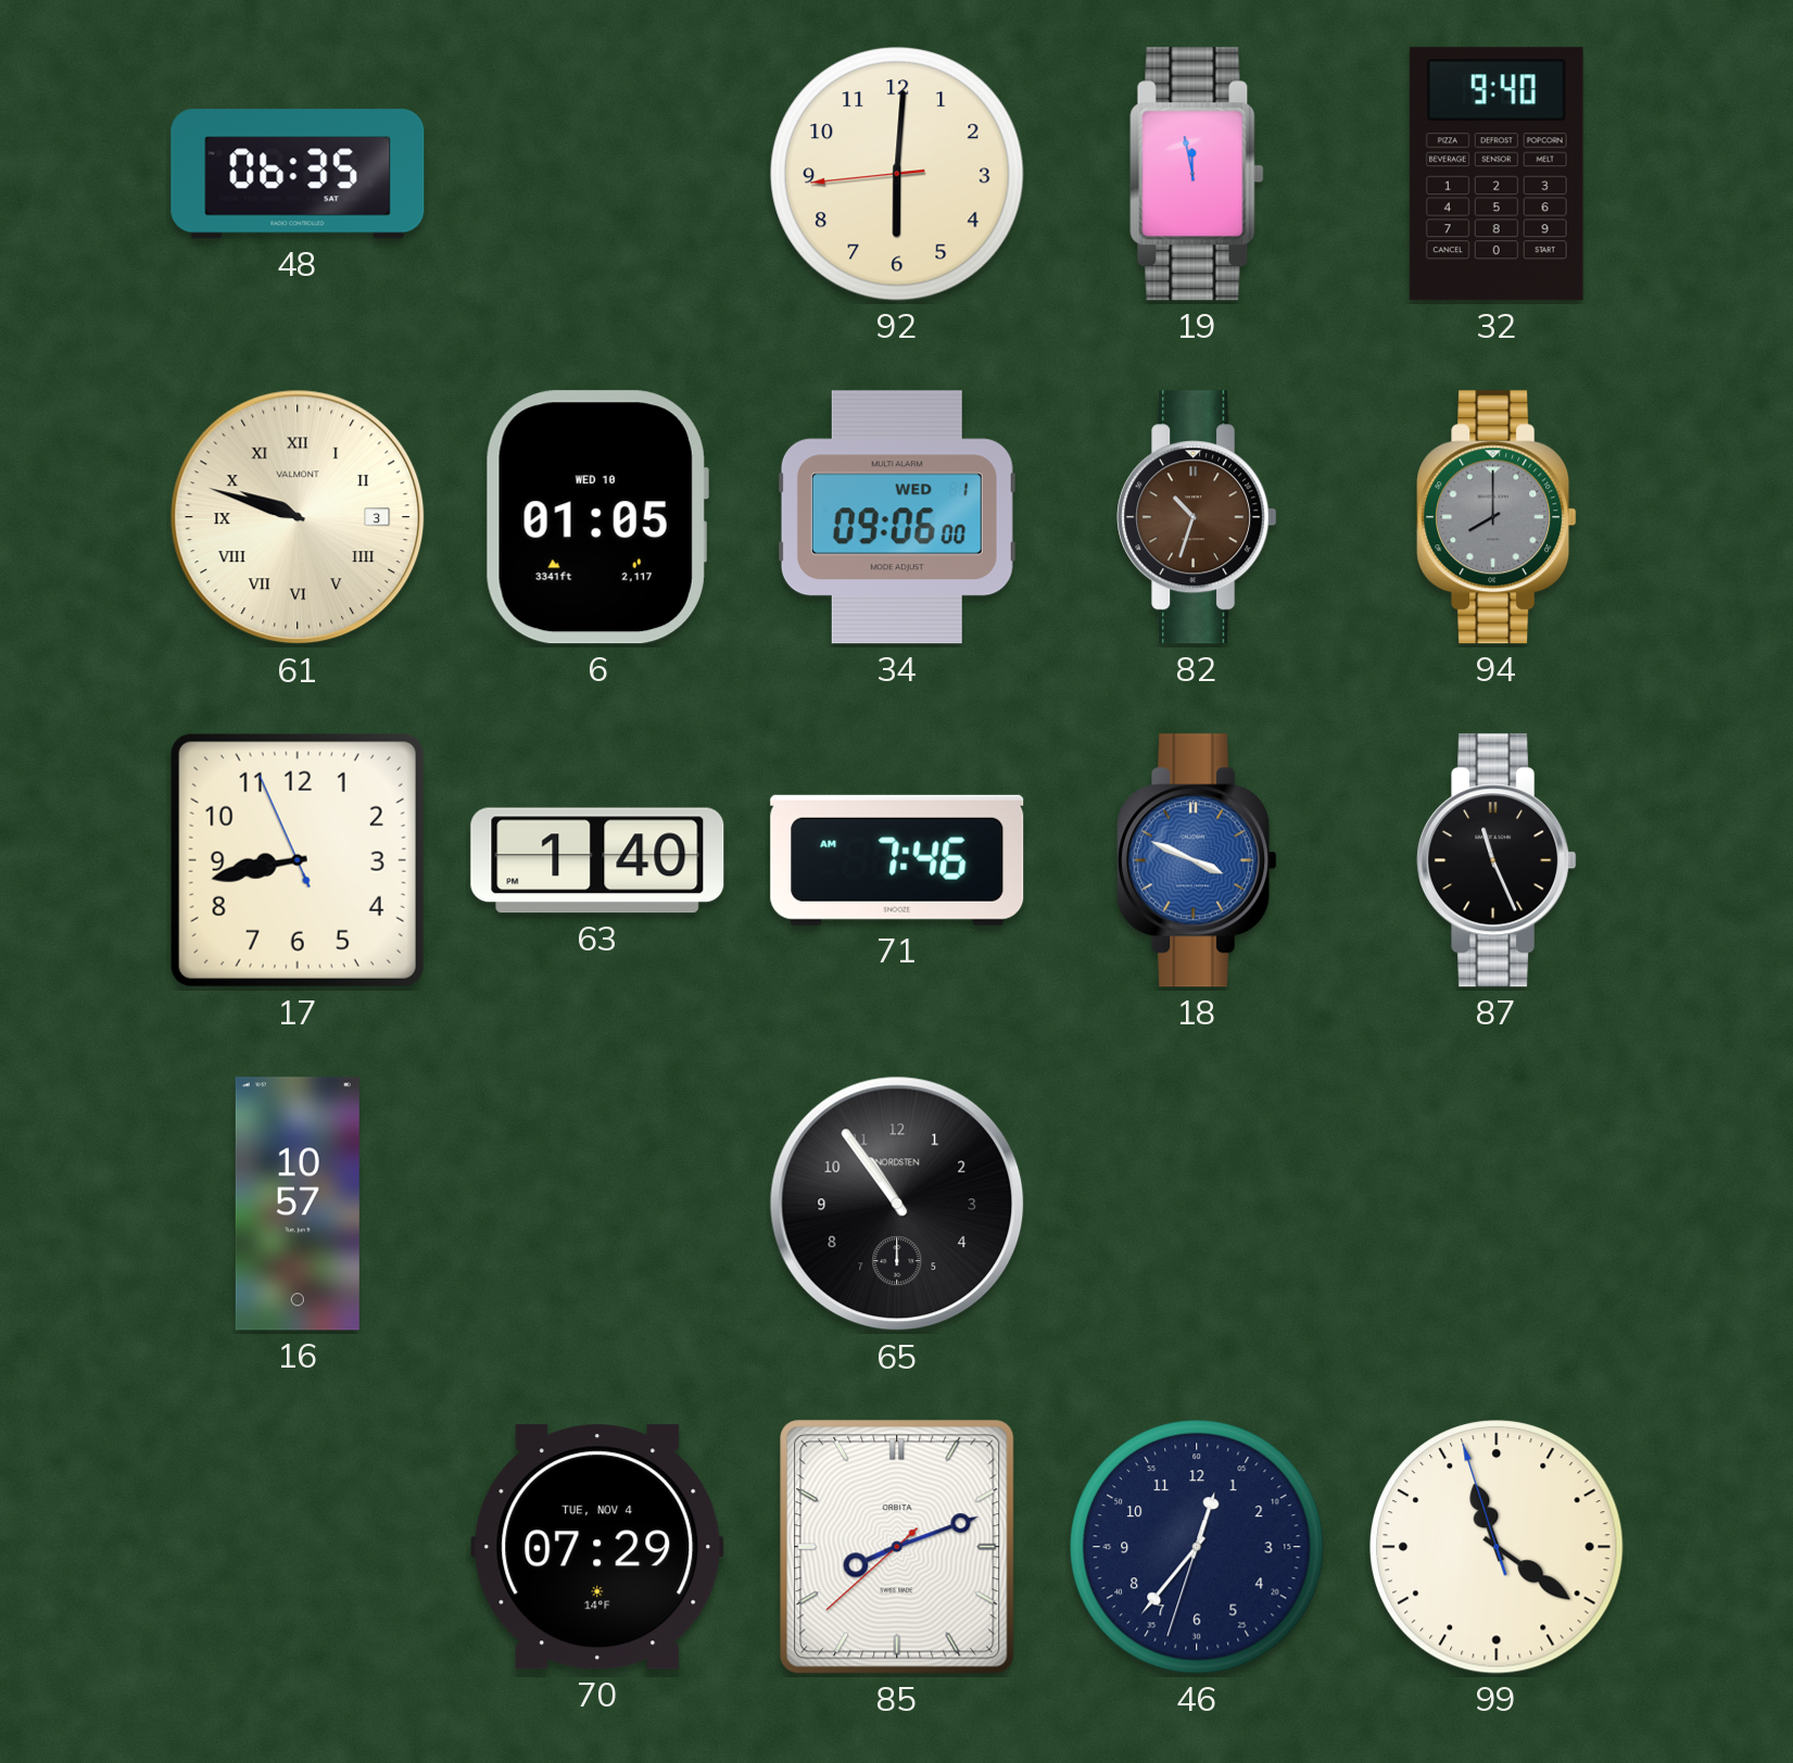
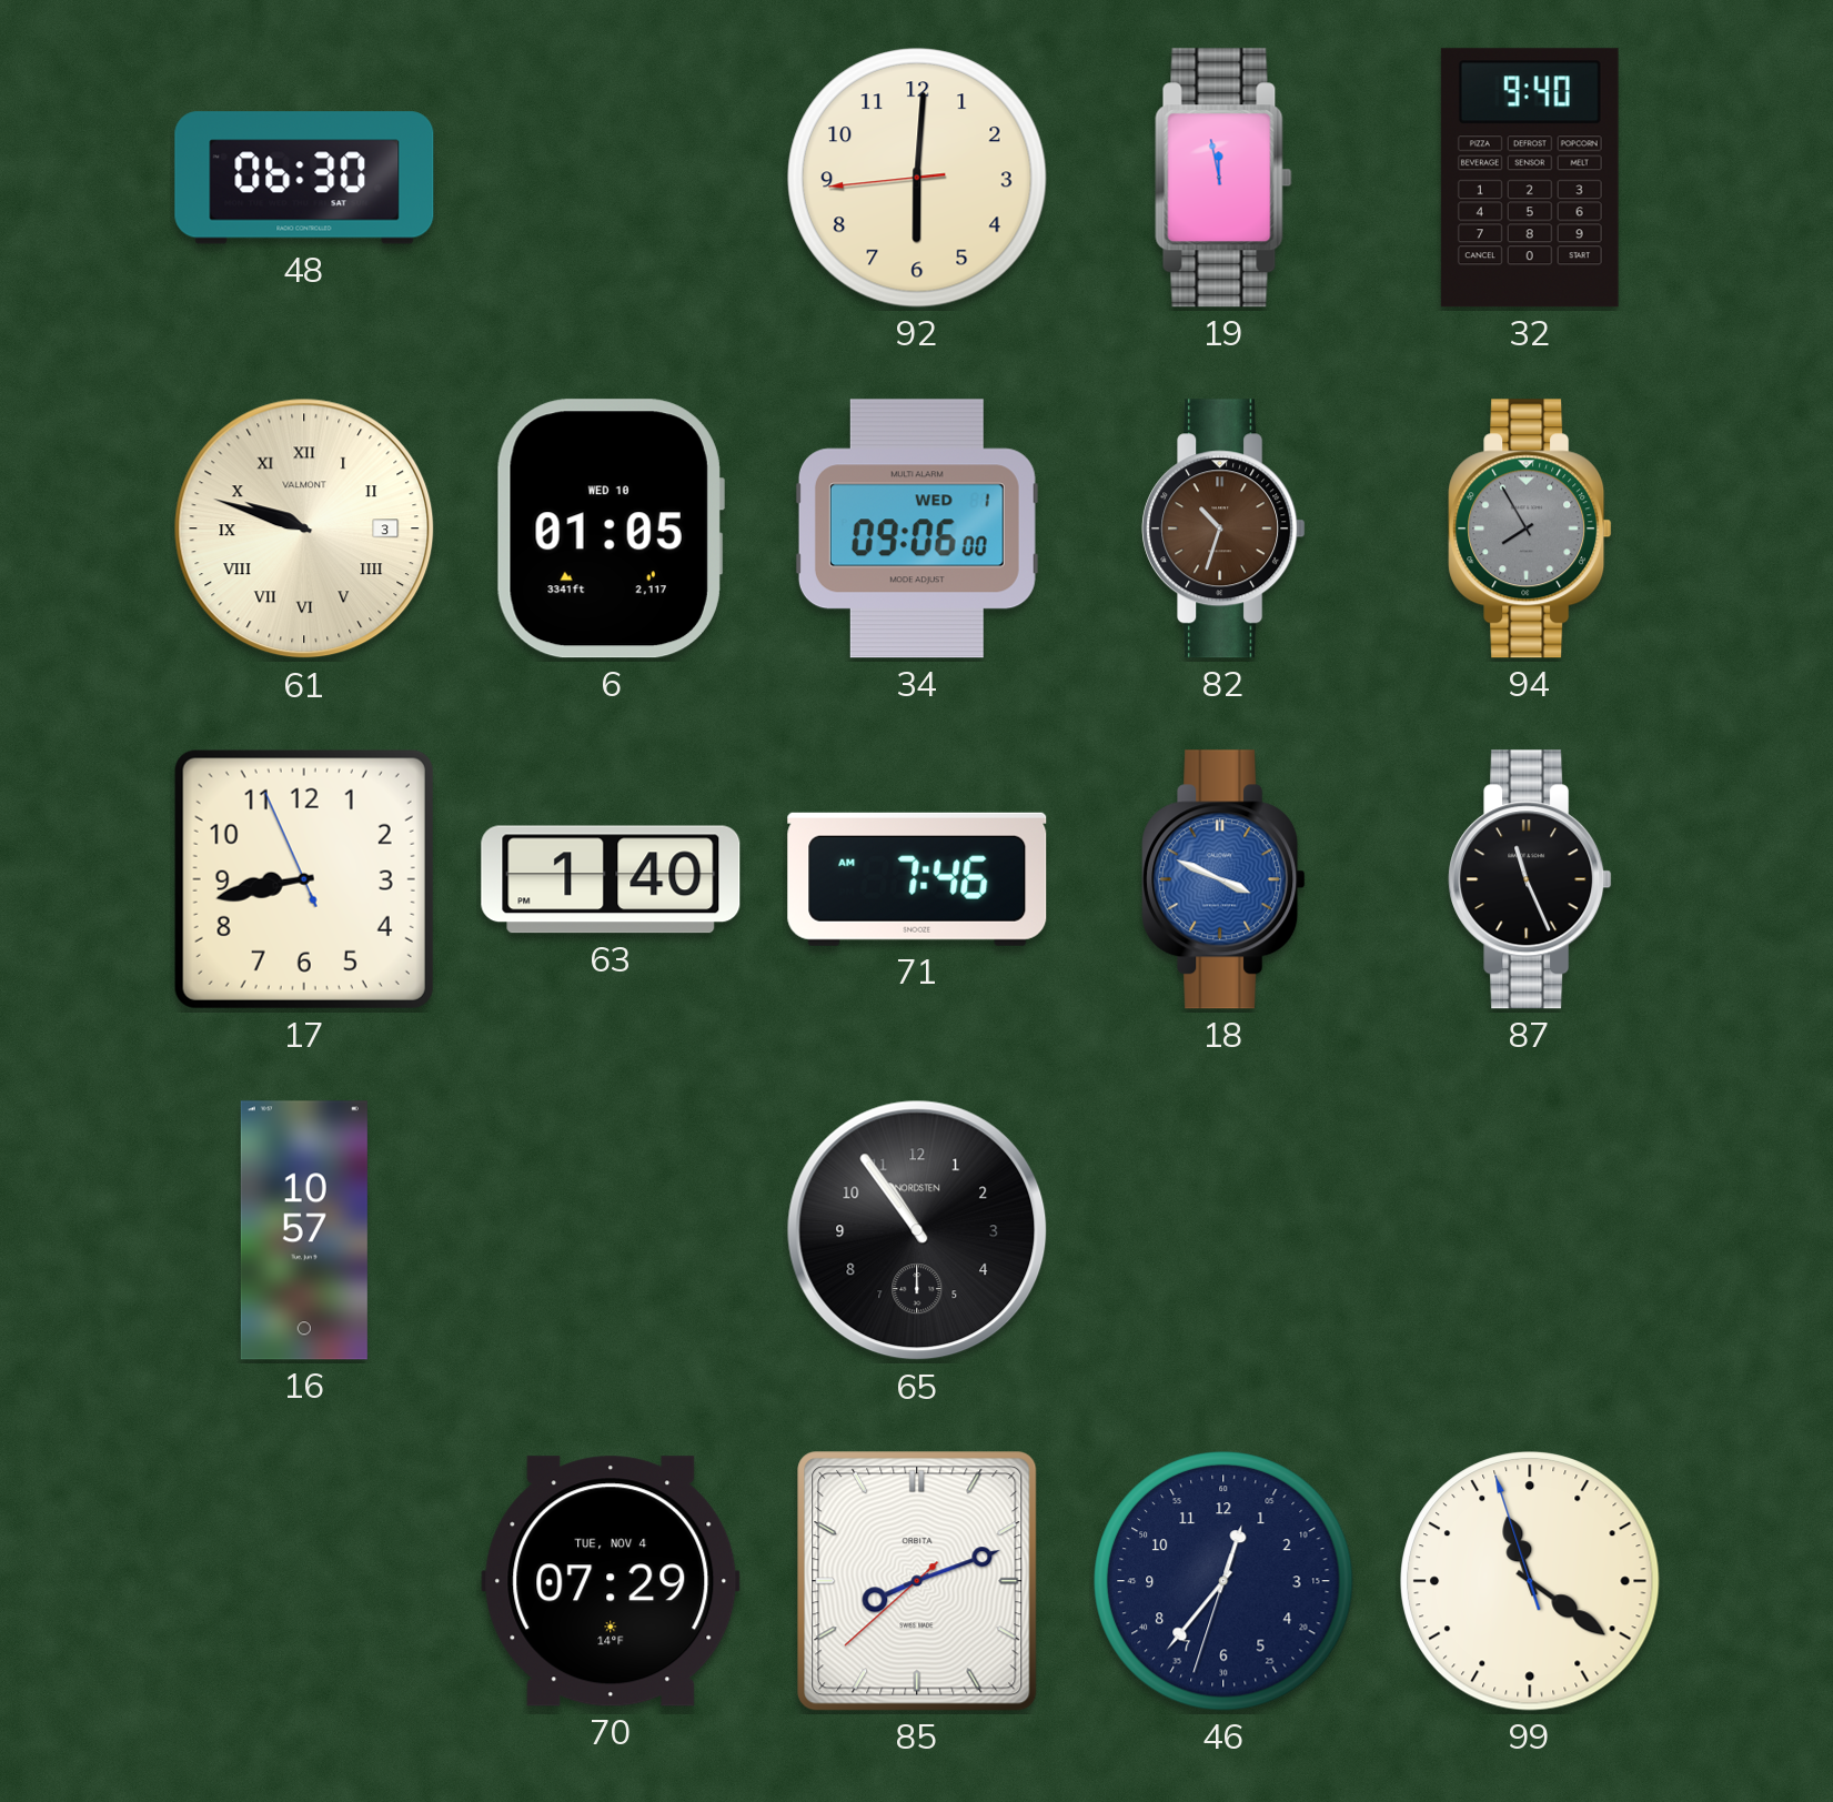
48: 06:35 -> 06:30 (304, 178)
94: 8:00 -> 7:55 (1530, 528)
